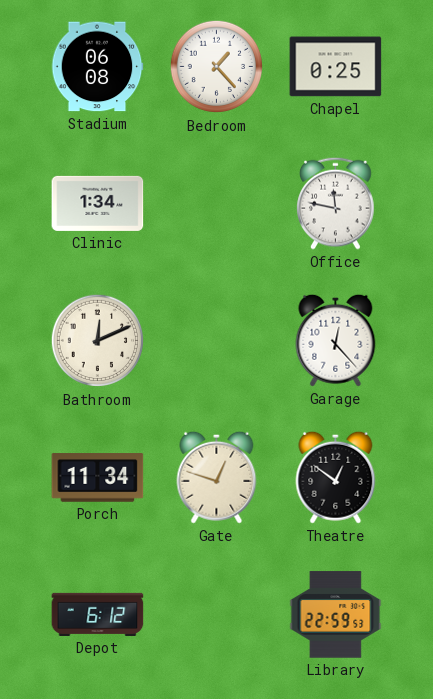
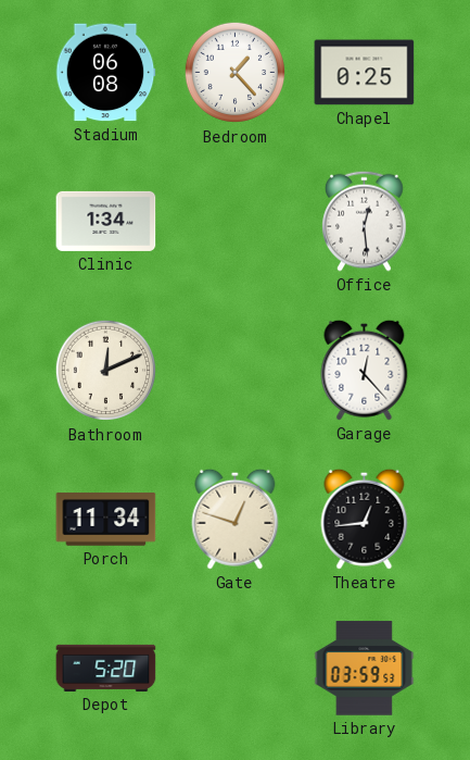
Office: 11:47 -> 12:29 (365, 221)
Theatre: 12:51 -> 12:44 (365, 519)
Depot: 6:12 -> 5:20 (106, 668)
Library: 22:59 -> 03:59 (365, 669)
